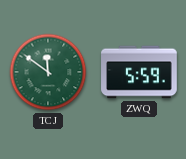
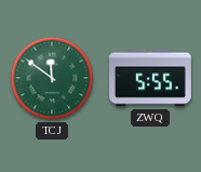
ZWQ: 5:59 -> 5:55 (150, 78)
